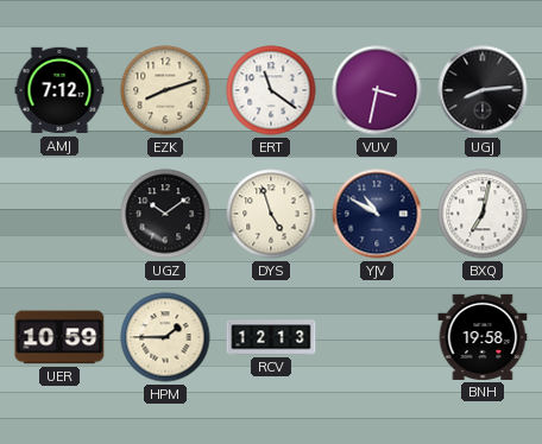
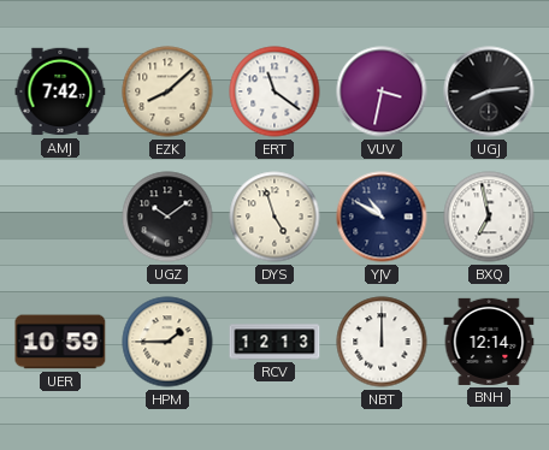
AMJ: 7:12 -> 7:42 (60, 91)
EZK: 8:12 -> 8:08 (167, 91)
BXQ: 7:02 -> 6:58 (489, 217)
NBT: none -> 12:00 (382, 342)
BNH: 19:58 -> 12:14 (489, 342)
